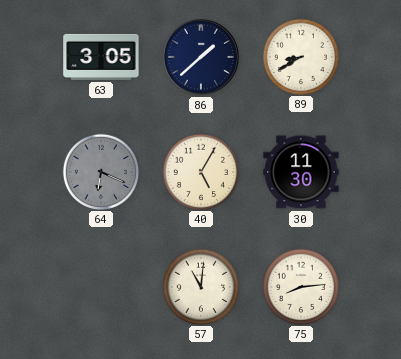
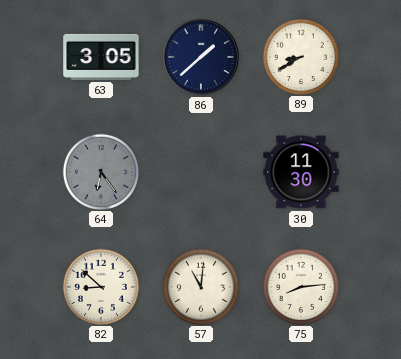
64: 6:19 -> 6:24 (100, 171)
40: 5:05 -> none (200, 171)
82: none -> 8:52 (100, 286)
